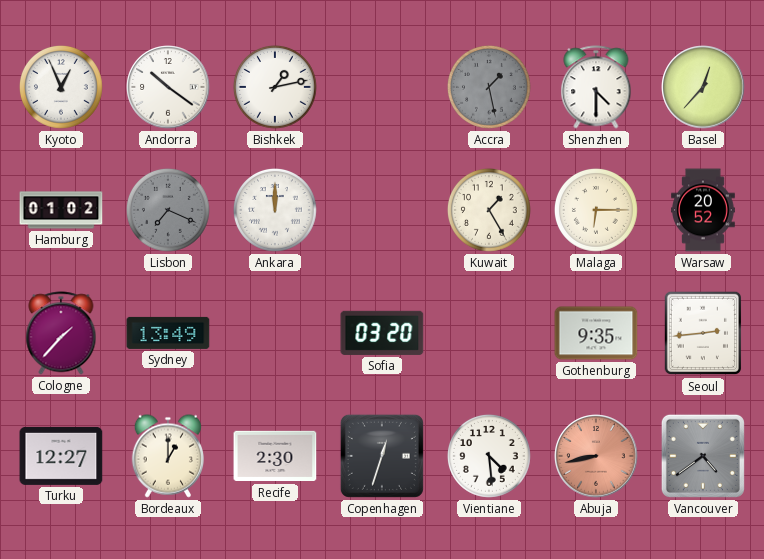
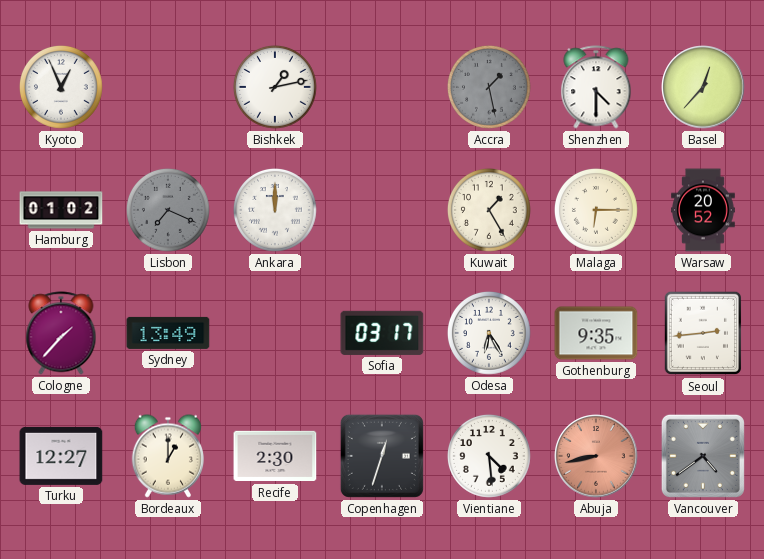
Andorra: 10:21 -> none (168, 87)
Sofia: 03:20 -> 03:17 (382, 333)
Odesa: none -> 6:25 (489, 333)
